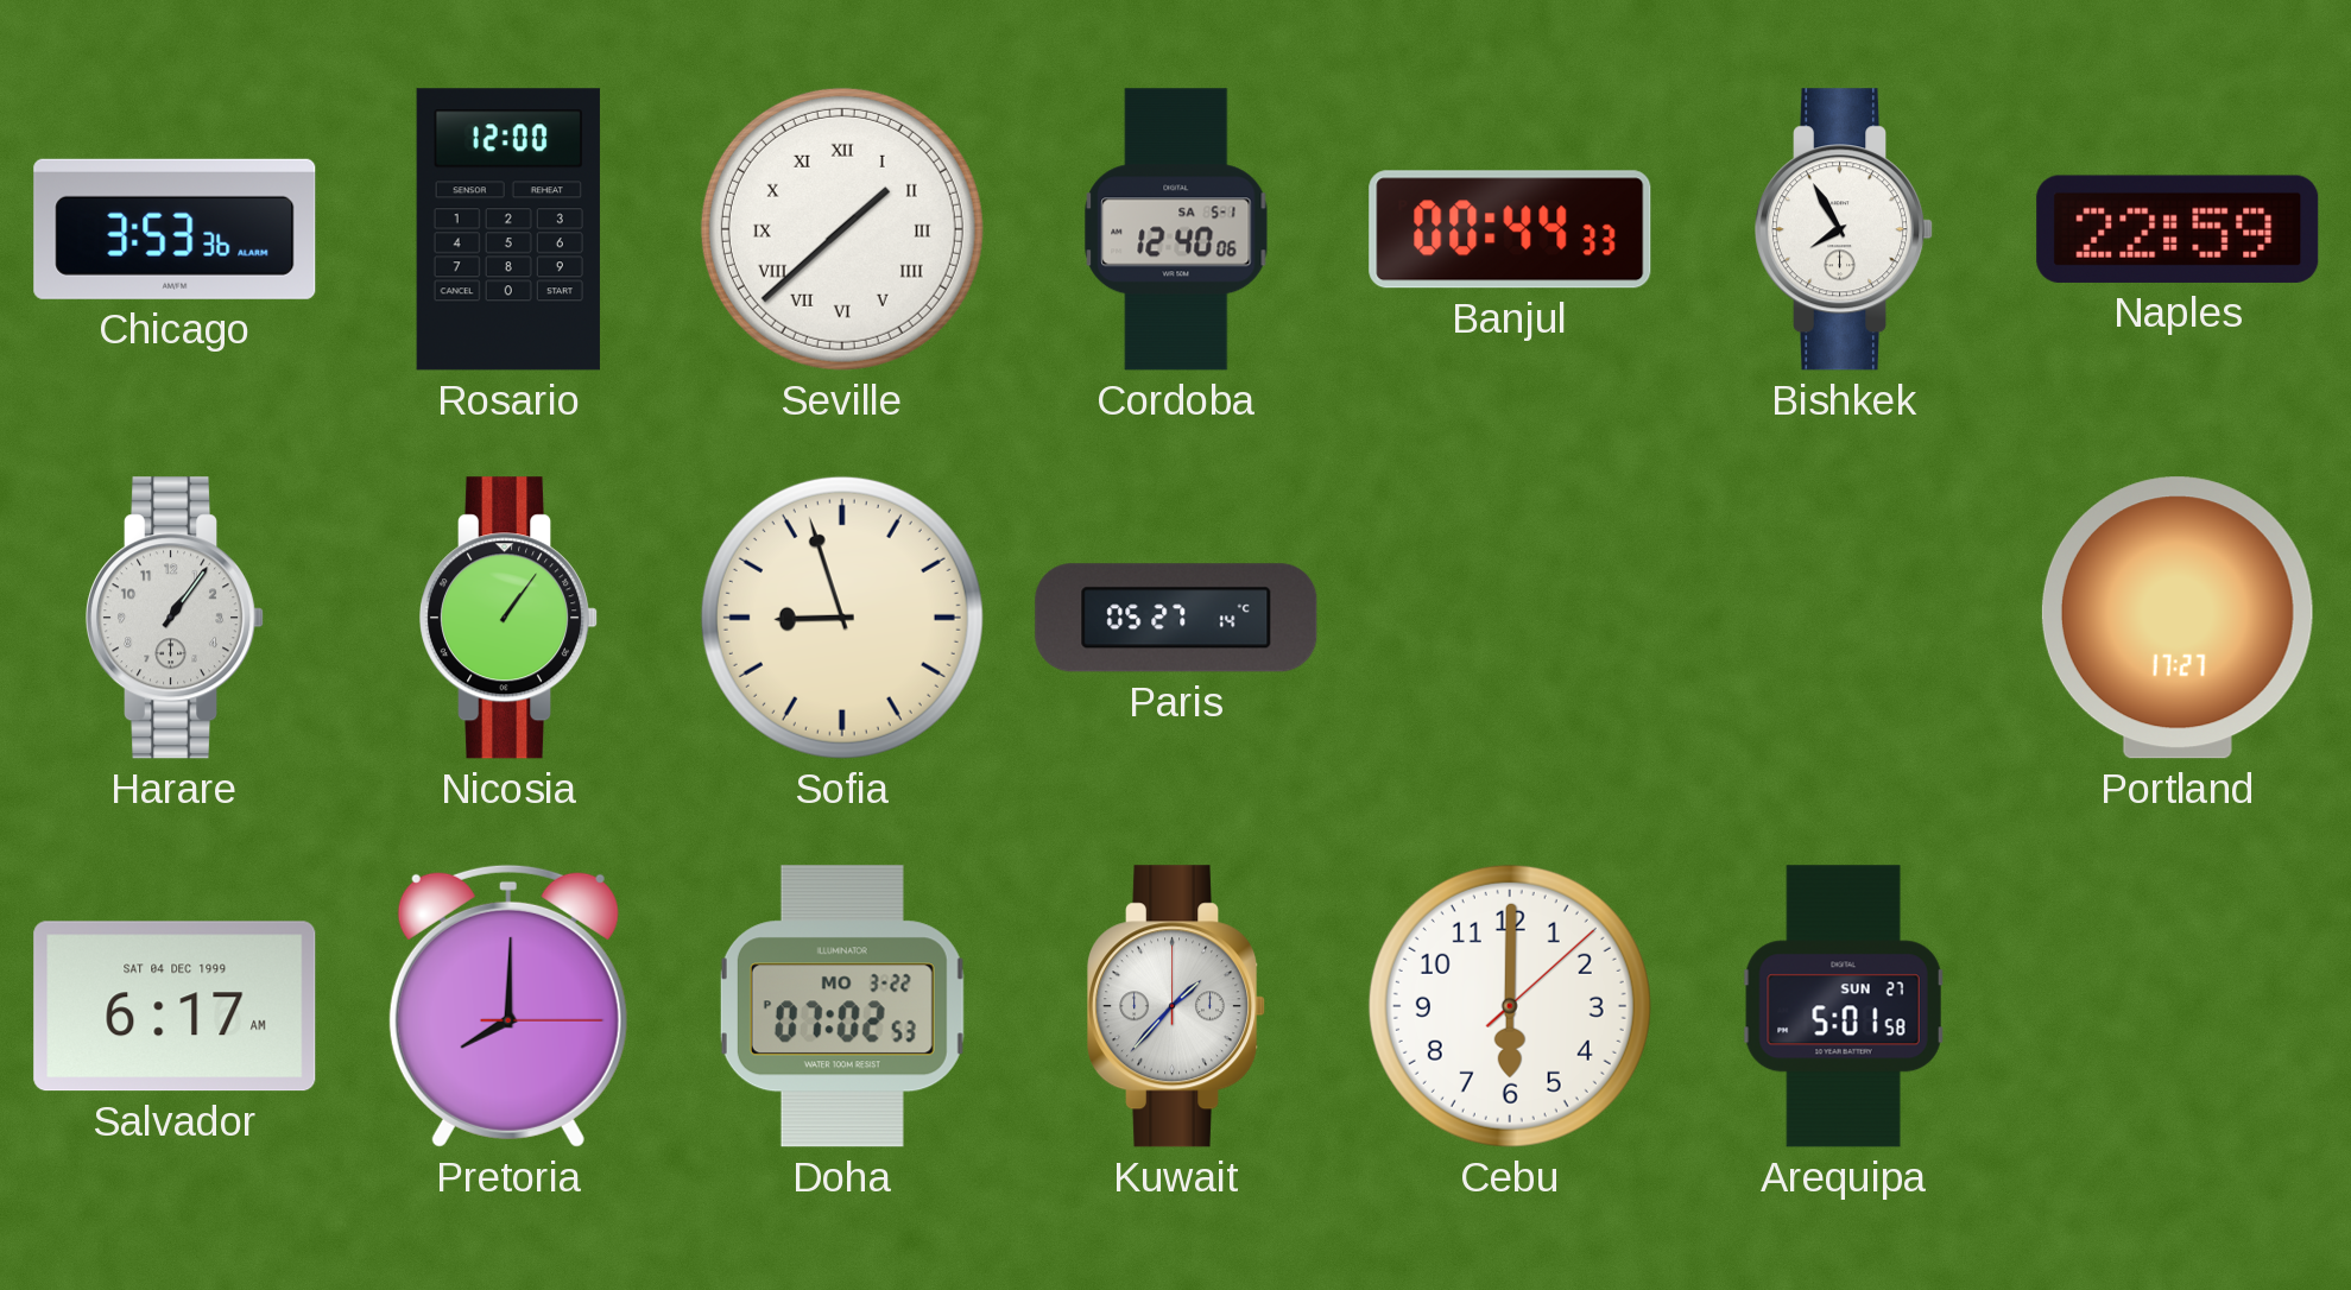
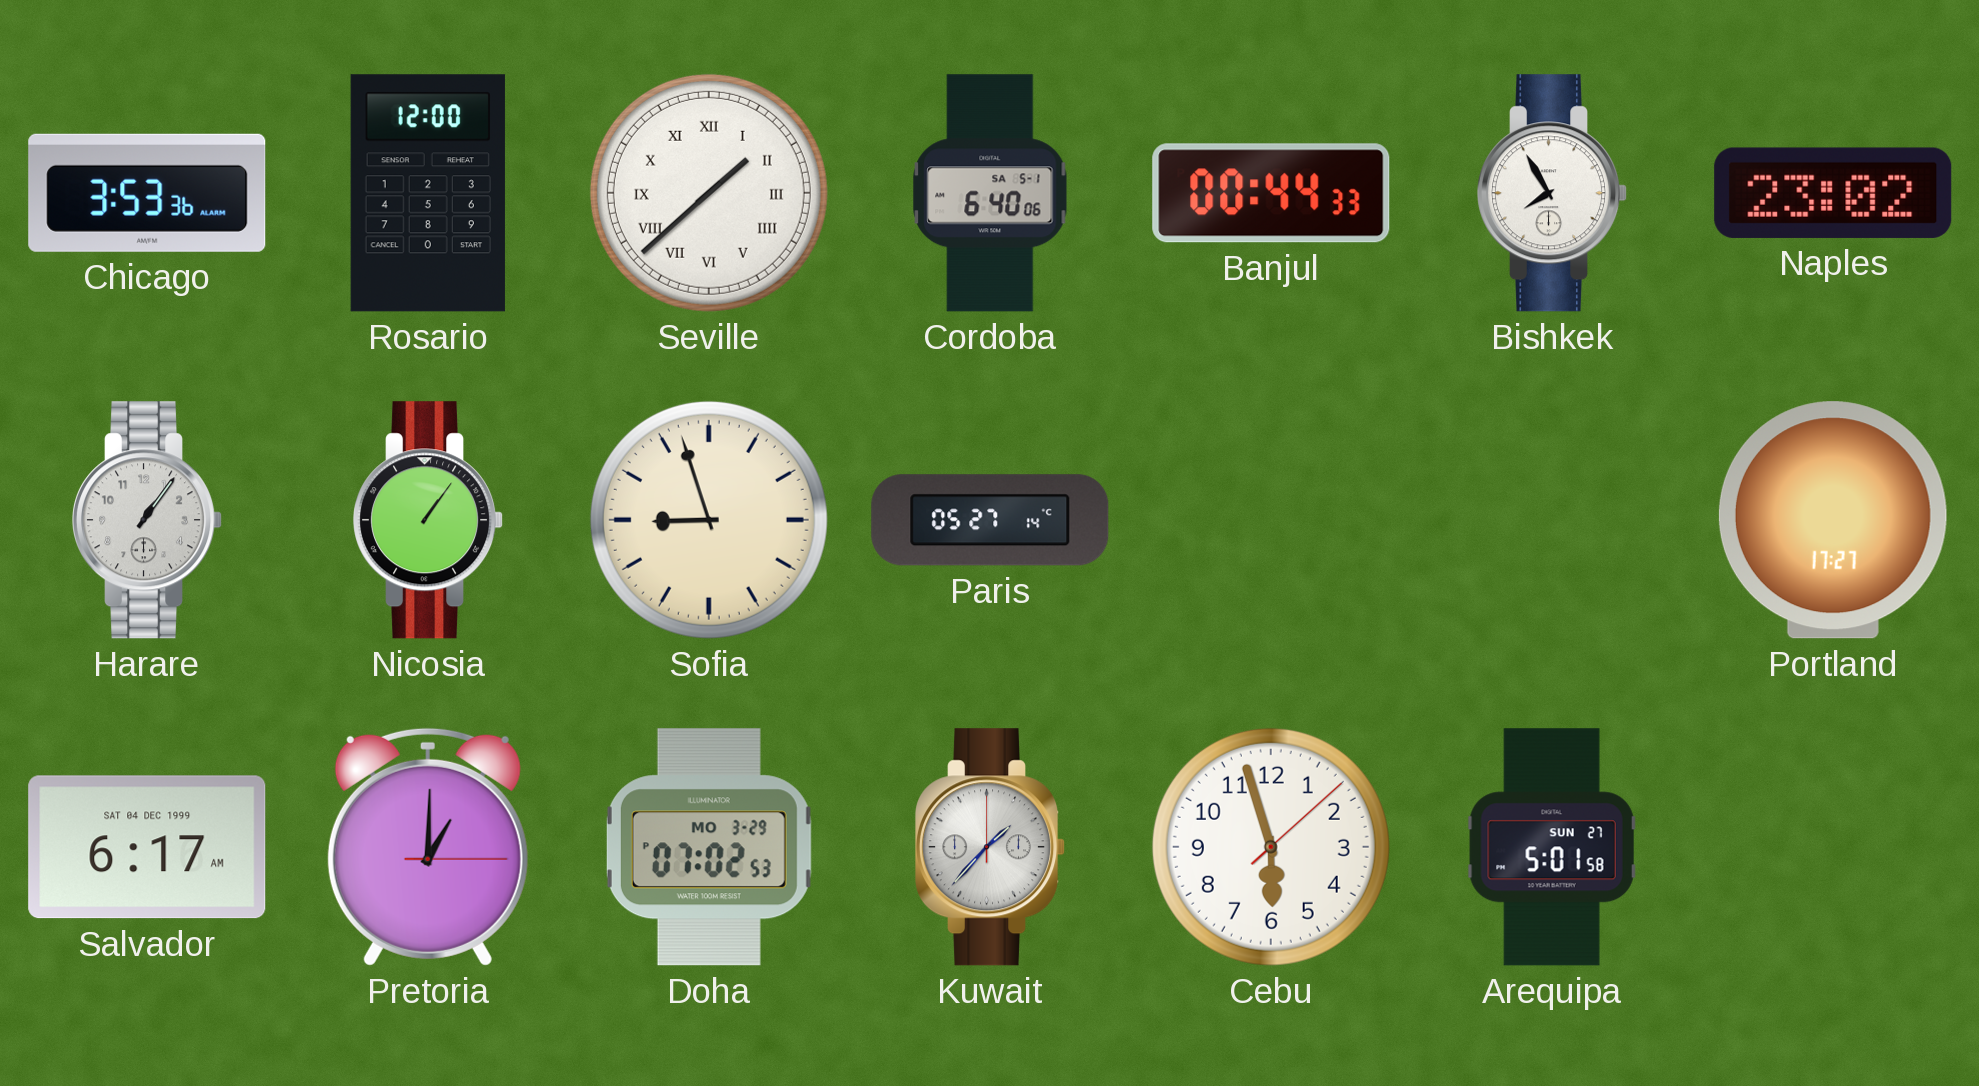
Cordoba: 12:40 -> 6:40 (990, 193)
Naples: 22:59 -> 23:02 (1833, 193)
Pretoria: 8:00 -> 1:00 (428, 847)
Doha date: MO 3-22 -> MO 3-29 (709, 847)
Cebu: 6:00 -> 5:57 (1271, 847)
